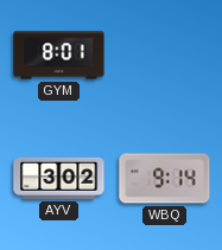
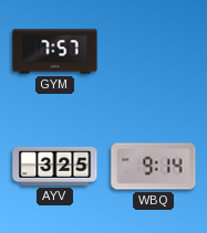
GYM: 8:01 -> 7:57 (55, 52)
AYV: 3:02 -> 3:25 (55, 166)
